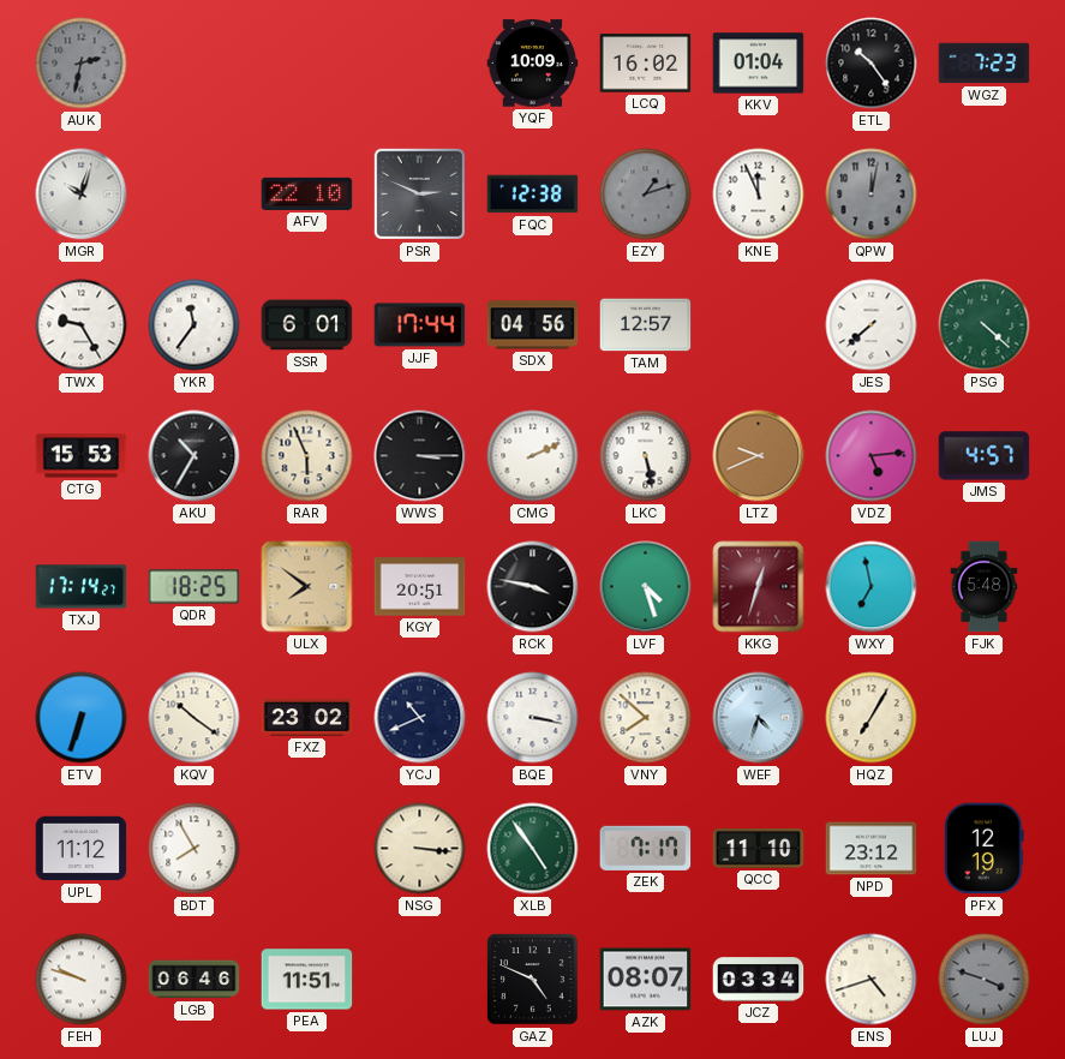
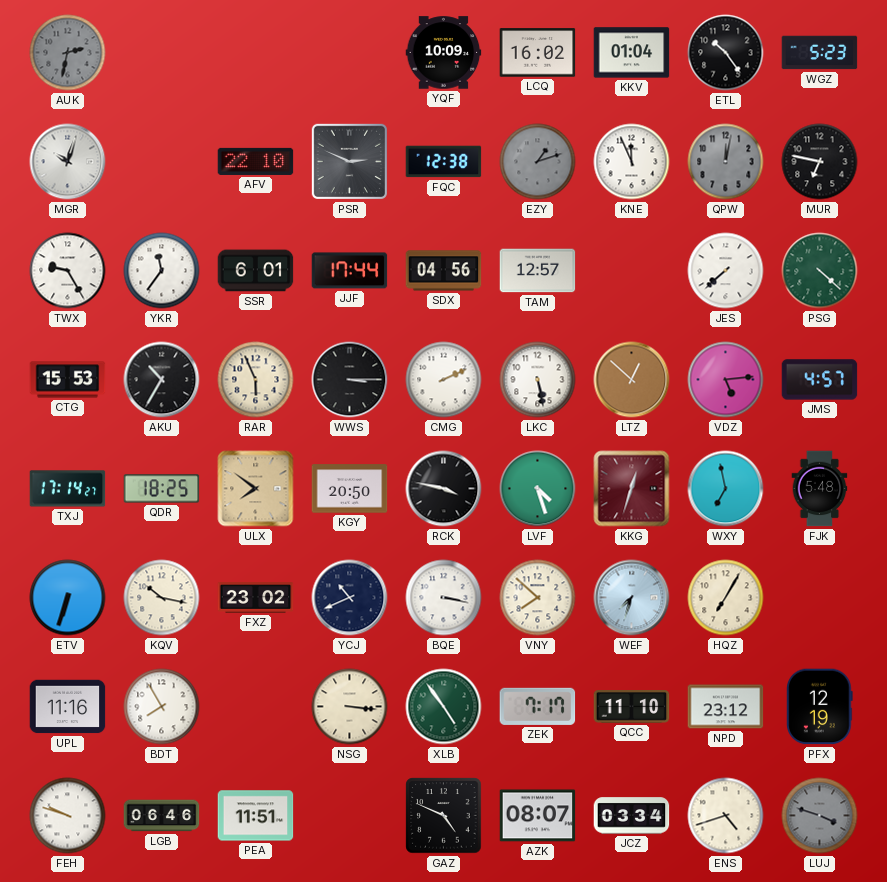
WGZ: 7:23 -> 5:23 (820, 53)
MUR: none -> 6:47 (820, 162)
LTZ: 9:41 -> 12:52 (632, 380)
KGY: 20:51 -> 20:50 (350, 489)
KQV: 10:21 -> 10:17 (162, 598)
WEF: 4:33 -> 7:33 (632, 598)
UPL: 11:12 -> 11:16 (68, 707)
